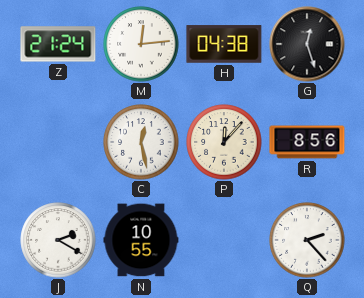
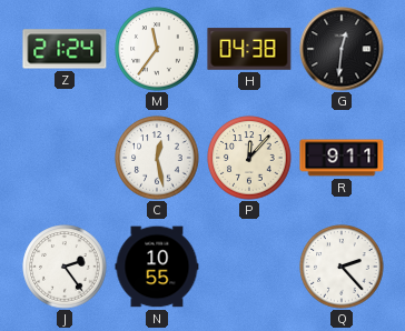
M: 12:14 -> 11:36 (157, 49)
G: 12:27 -> 12:31 (342, 49)
R: 8:56 -> 9:11 (342, 158)
J: 2:20 -> 2:24 (65, 267)
